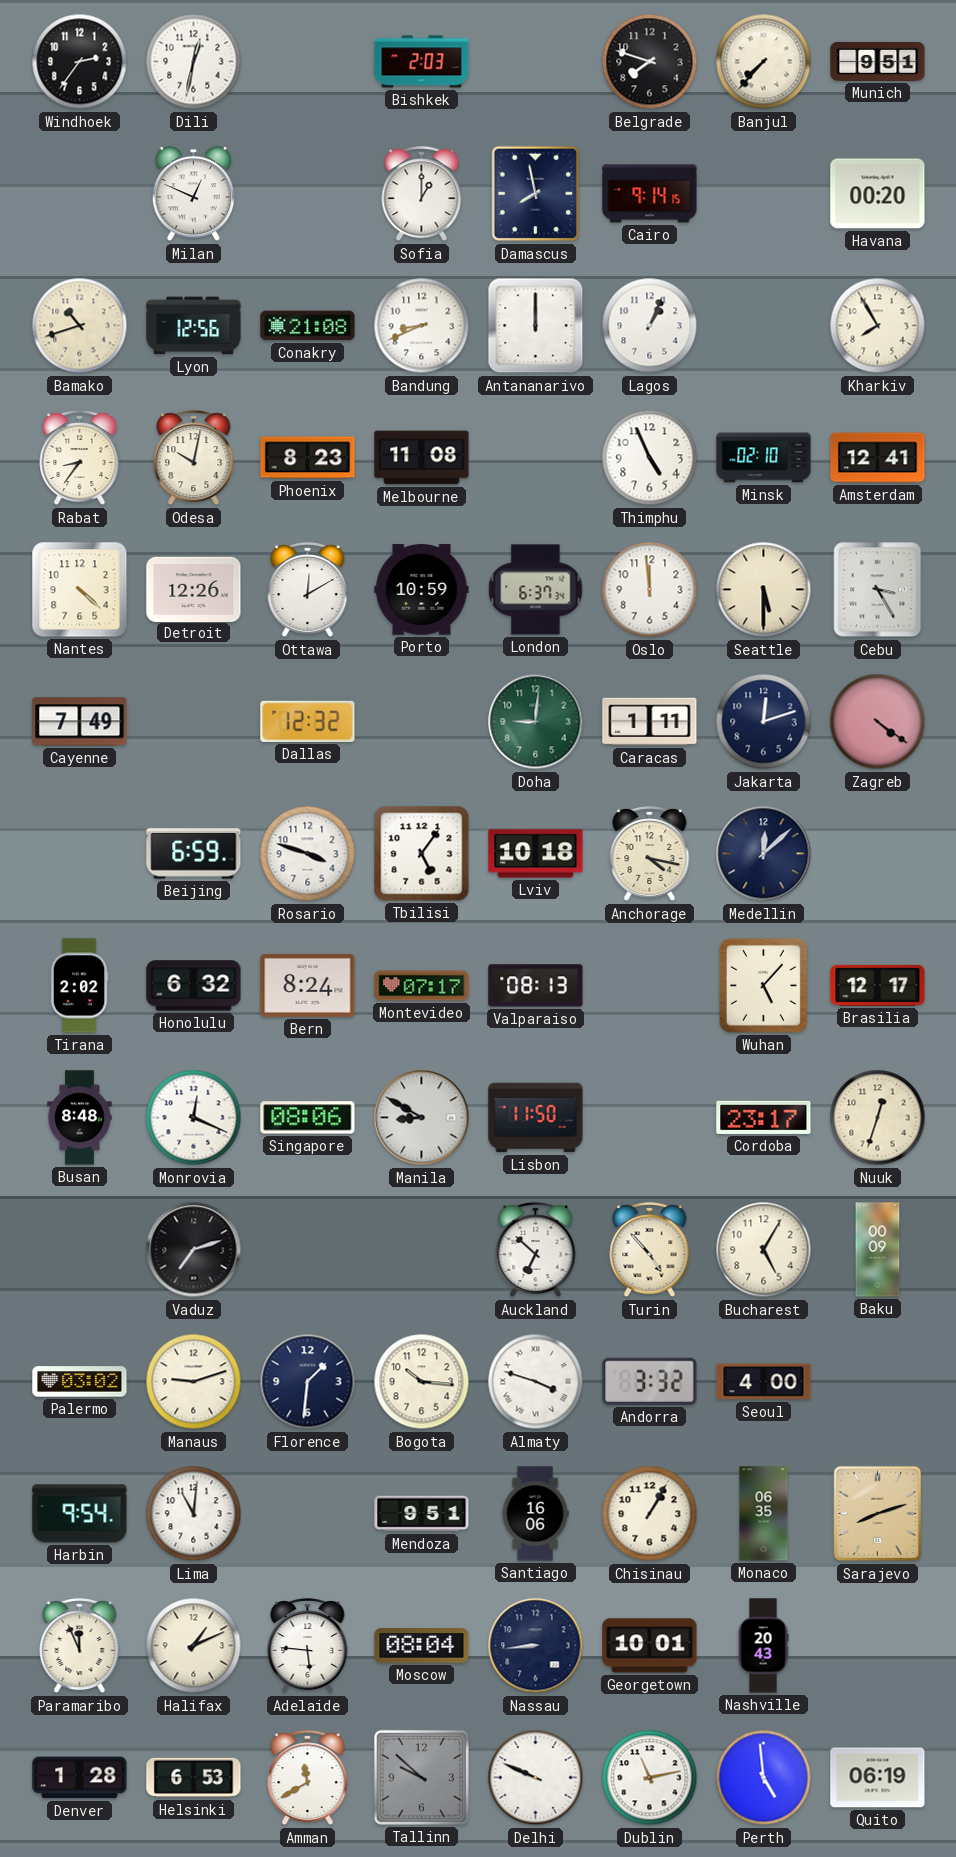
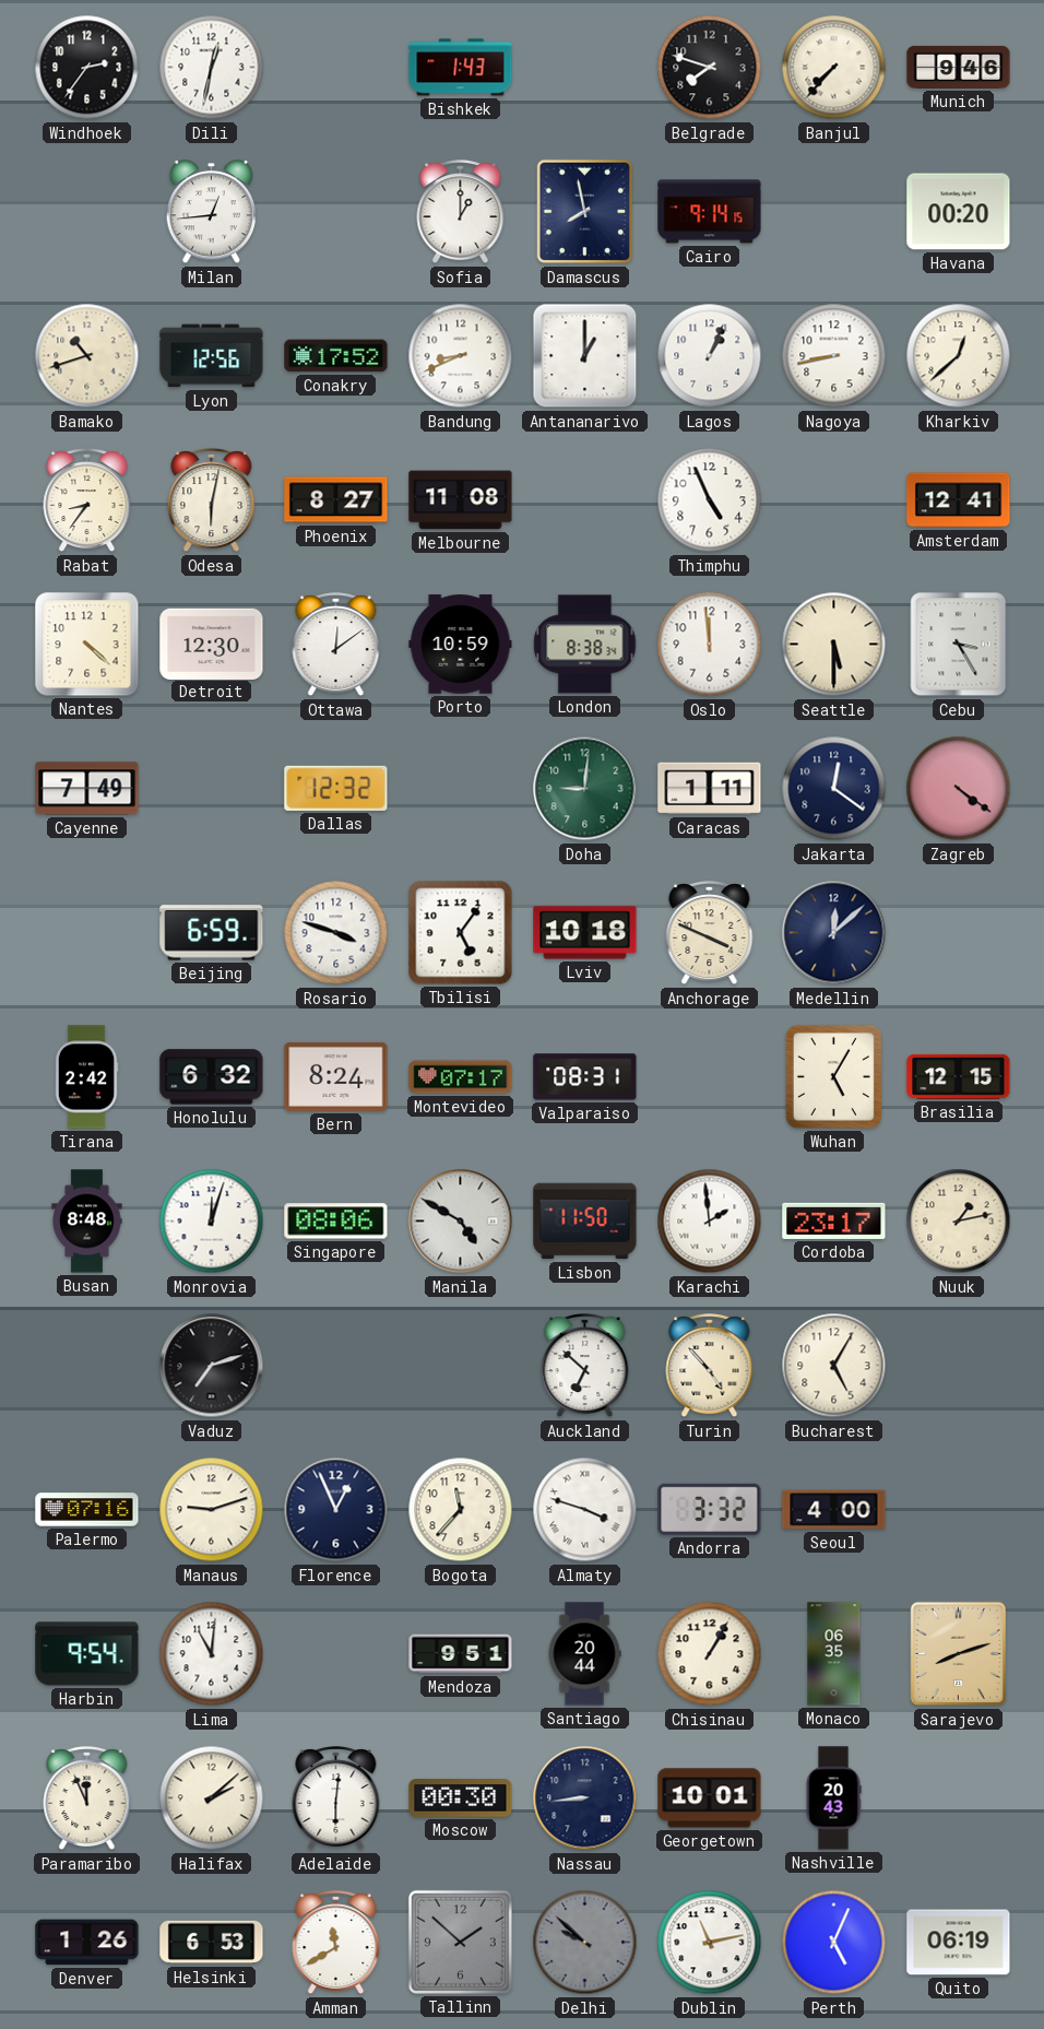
Bishkek: 2:03 -> 1:43 (461, 68)
Munich: 9:51 -> 9:46 (959, 67)
Milan: 12:49 -> 12:44 (212, 213)
Conakry: 21:08 -> 17:52 (336, 356)
Antananarivo: 12:00 -> 1:00 (585, 356)
Nagoya: none -> 8:43 (834, 356)
Kharkiv: 7:55 -> 12:38 (959, 356)
Odesa: 10:02 -> 6:02 (212, 500)
Phoenix: 8:23 -> 8:27 (336, 500)
Minsk: 02:10 -> none (764, 458)
Detroit: 12:26 -> 12:30 (212, 644)
Ottawa: 12:10 -> 12:09 (336, 645)
London: 6:37 -> 8:38 (585, 645)
Jakarta: 12:12 -> 12:21 (834, 789)
Anchorage: 4:17 -> 3:49 (710, 933)
Tirana: 2:02 -> 2:42 (86, 1077)
Valparaiso: 08:13 -> 08:31 (585, 1077)
Wuhan: 5:07 -> 5:05 (833, 1076)
Brasilia: 12:17 -> 12:15 (959, 1076)
Monrovia: 12:19 -> 12:03 (212, 1222)
Manila: 8:50 -> 4:50 (461, 1222)
Karachi: none -> 1:59 (710, 1222)
Nuuk: 12:33 -> 1:13 (959, 1222)
Baku: 00:09 -> none (878, 1250)
Palermo: 03:02 -> 07:16 (87, 1510)
Florence: 1:31 -> 12:56 (336, 1510)
Bogota: 10:16 -> 11:37 (461, 1510)
Santiago: 16:06 -> 20:44 (584, 1654)
Halifax: 1:11 -> 2:08 (212, 1798)
Adelaide: 5:46 -> 6:01 (336, 1798)
Moscow: 08:04 -> 00:30 (461, 1798)
Denver: 1:28 -> 1:26 (87, 1943)
Tallinn: 9:52 -> 1:52 (460, 1942)
Delhi: 9:49 -> 9:52 (585, 1943)
Delhi dial: white -> grey (585, 1943)
Perth: 4:59 -> 5:04 (834, 1943)
